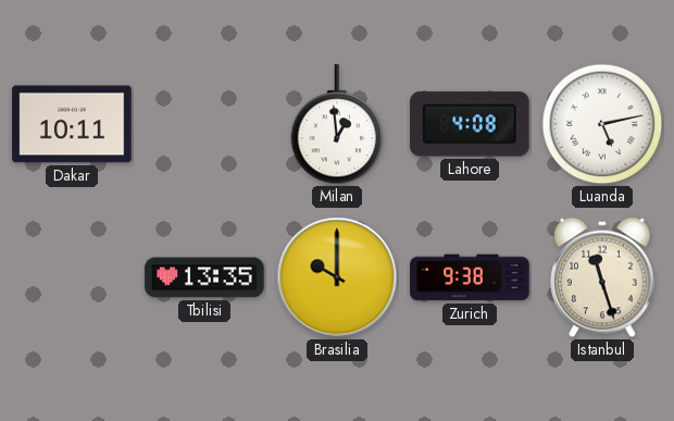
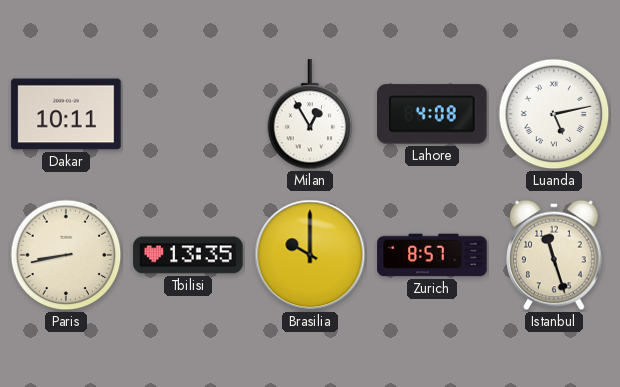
Milan: 12:59 -> 12:55 (310, 115)
Paris: none -> 8:43 (66, 255)
Zurich: 9:38 -> 8:57 (432, 255)
